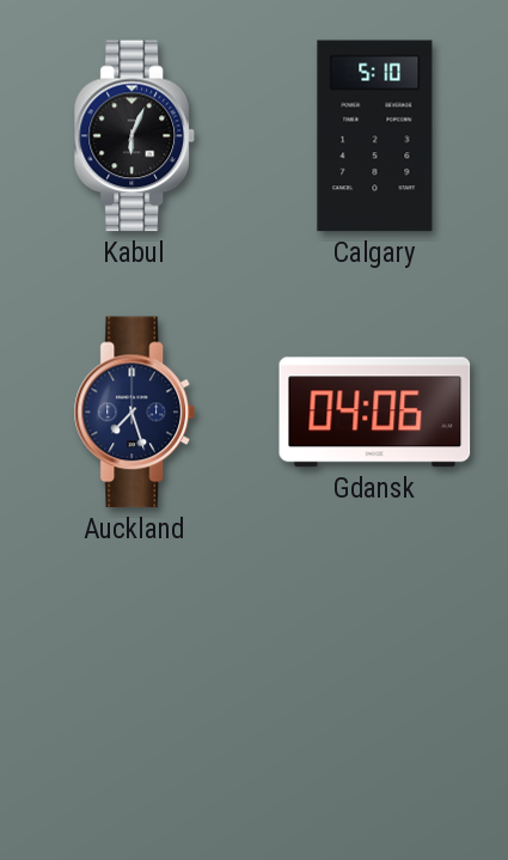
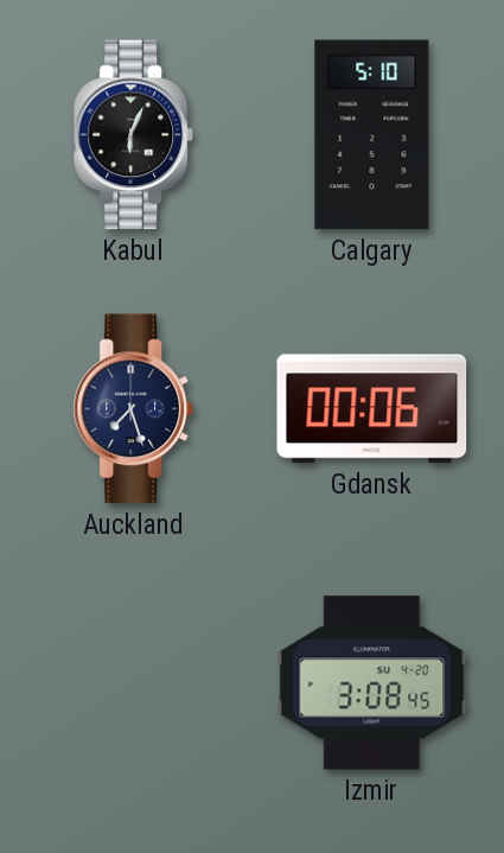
Gdansk: 04:06 -> 00:06 (372, 409)
Izmir: none -> 3:08 (372, 683)
